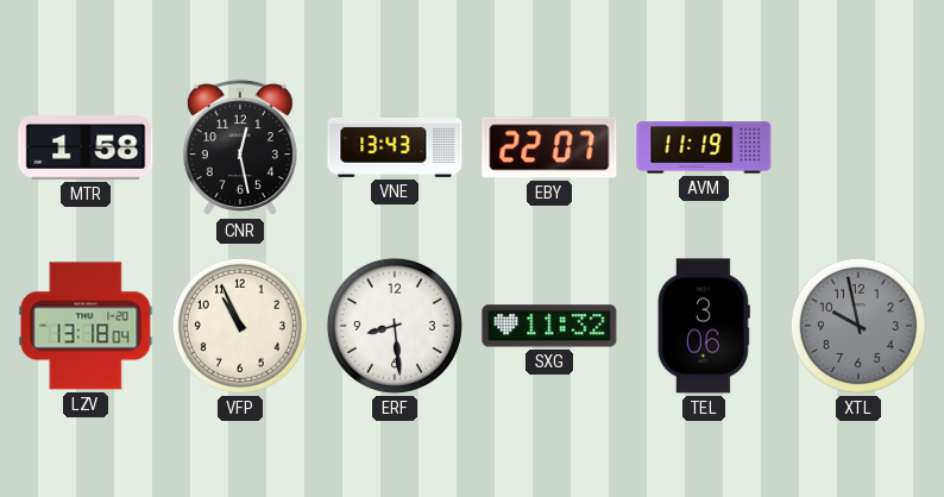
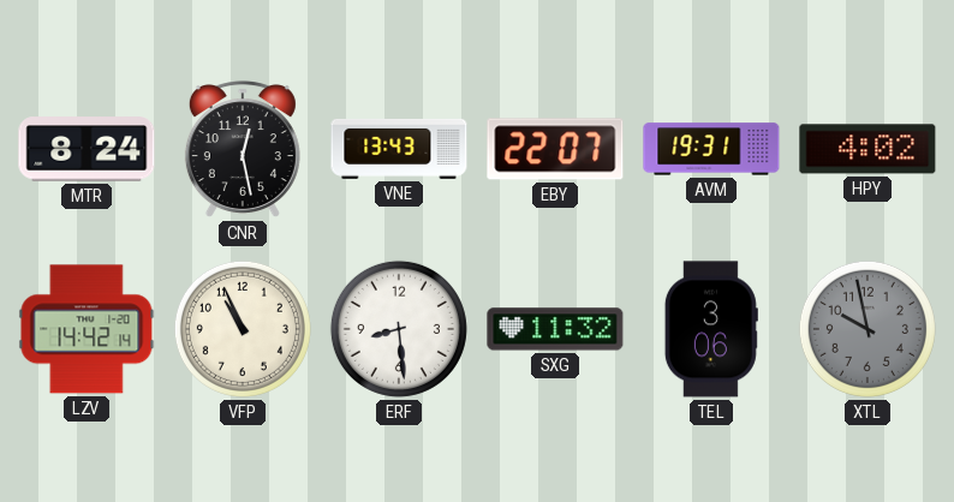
MTR: 1:58 -> 8:24 (87, 149)
AVM: 11:19 -> 19:31 (711, 149)
HPY: none -> 4:02 (867, 149)
LZV: 13:18 -> 14:42 (87, 329)
